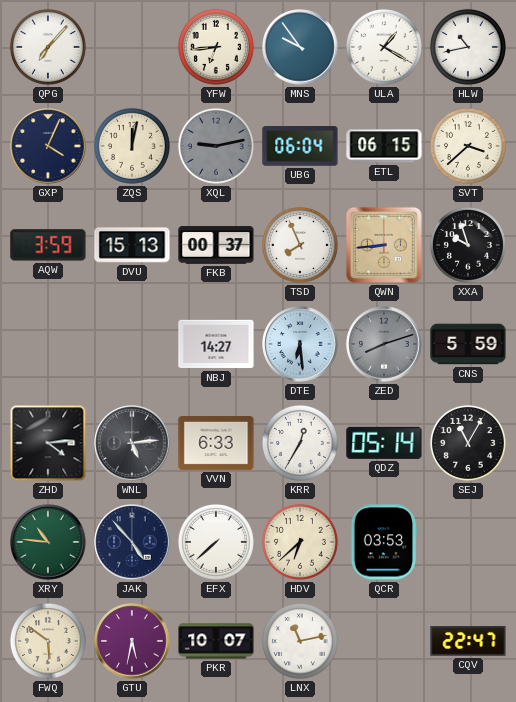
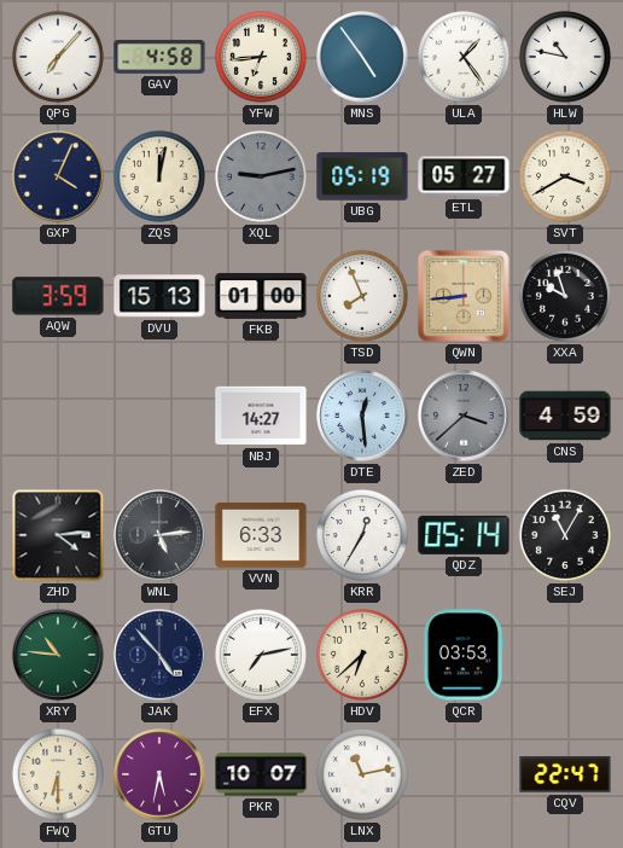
GAV: none -> 4:58 (159, 57)
MNS: 9:54 -> 4:54 (362, 57)
ULA: 1:20 -> 1:24 (464, 57)
HLW: 10:43 -> 10:47 (565, 57)
UBG: 06:04 -> 05:19 (362, 176)
ETL: 06:15 -> 05:27 (464, 176)
SVT: 3:38 -> 3:40 (565, 176)
FKB: 00:37 -> 01:00 (261, 296)
DTE: 6:29 -> 12:29 (362, 416)
ZED: 8:12 -> 3:38 (464, 416)
CNS: 5:59 -> 4:59 (565, 416)
EFX: 7:38 -> 7:13 (261, 655)
FWQ: 5:51 -> 6:30 (58, 774)
